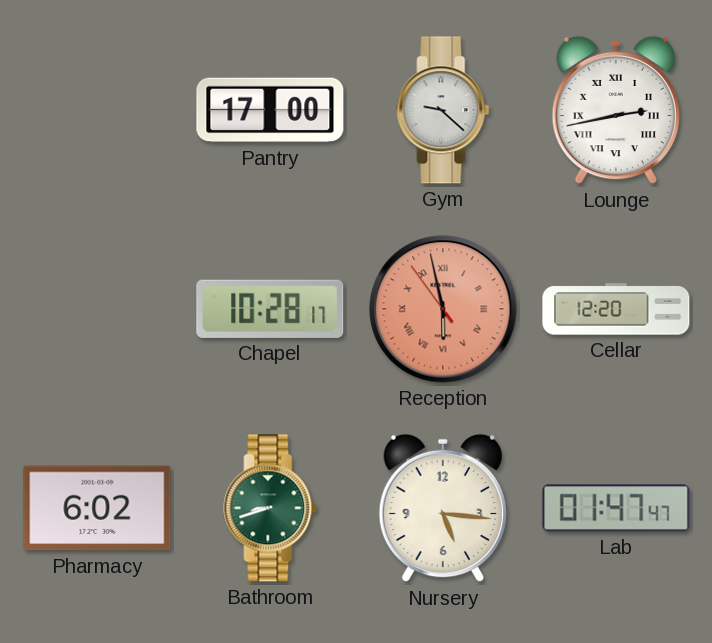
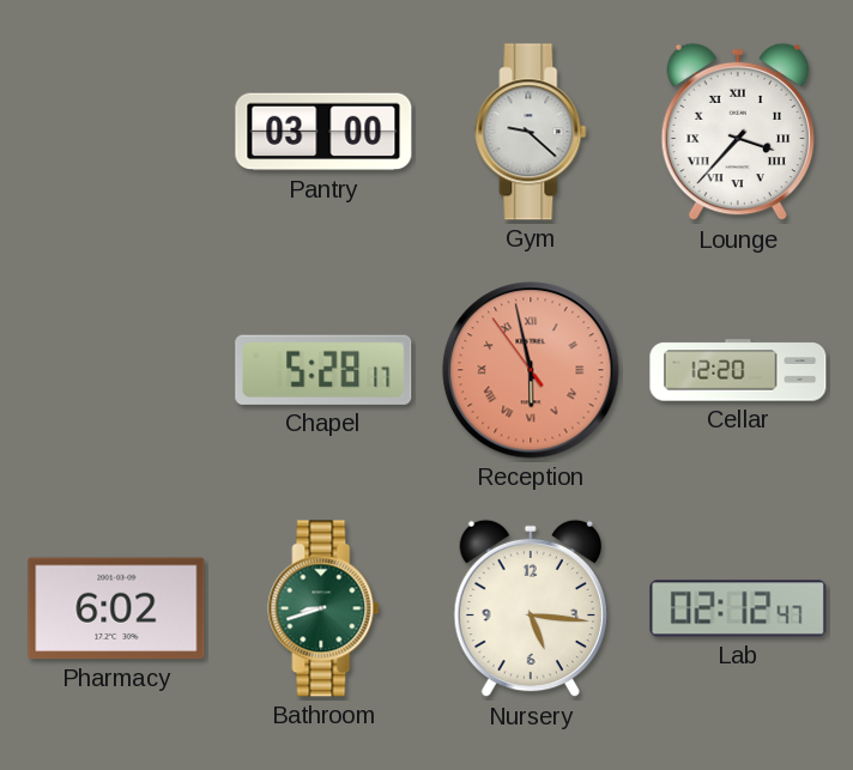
Pantry: 17:00 -> 03:00 (323, 132)
Lounge: 2:43 -> 3:37 (738, 132)
Chapel: 10:28 -> 5:28 (323, 370)
Lab: 01:47 -> 02:12 (738, 608)
